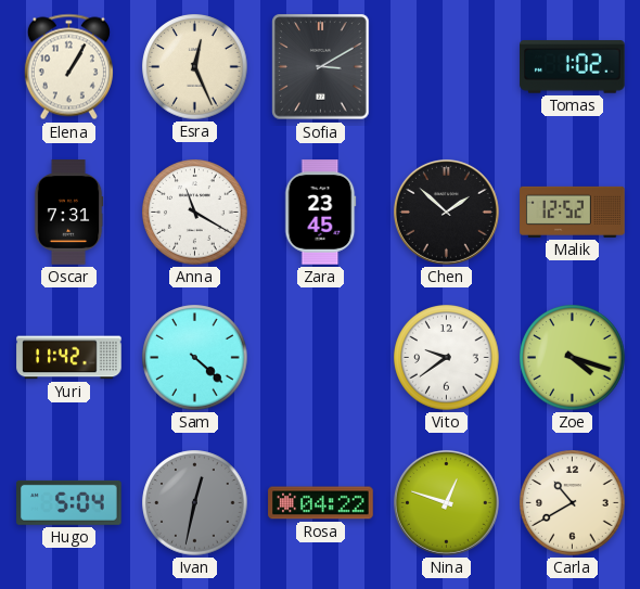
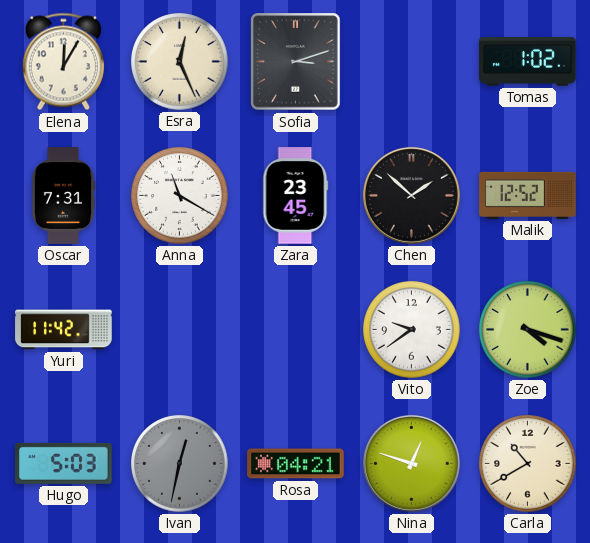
Elena: 1:05 -> 12:05 (63, 62)
Sofia: 3:10 -> 3:12 (296, 62)
Sam: 4:22 -> none (195, 358)
Hugo: 5:04 -> 5:03 (64, 463)
Rosa: 04:22 -> 04:21 (296, 464)
